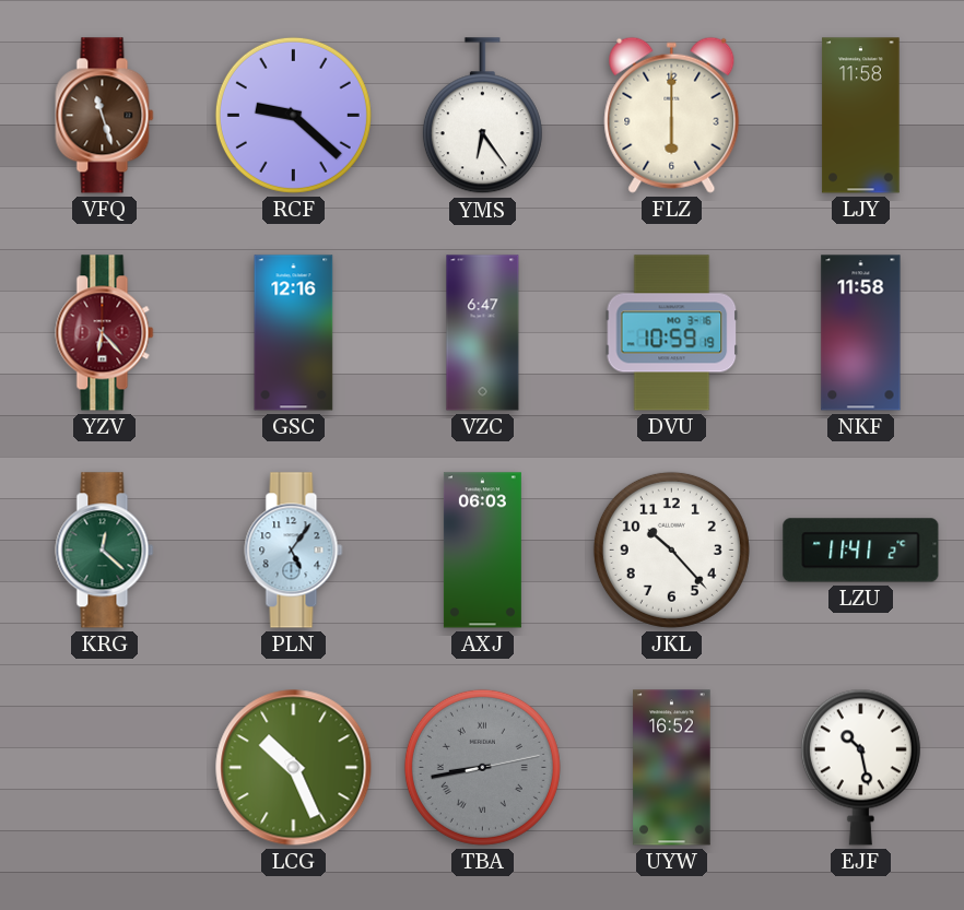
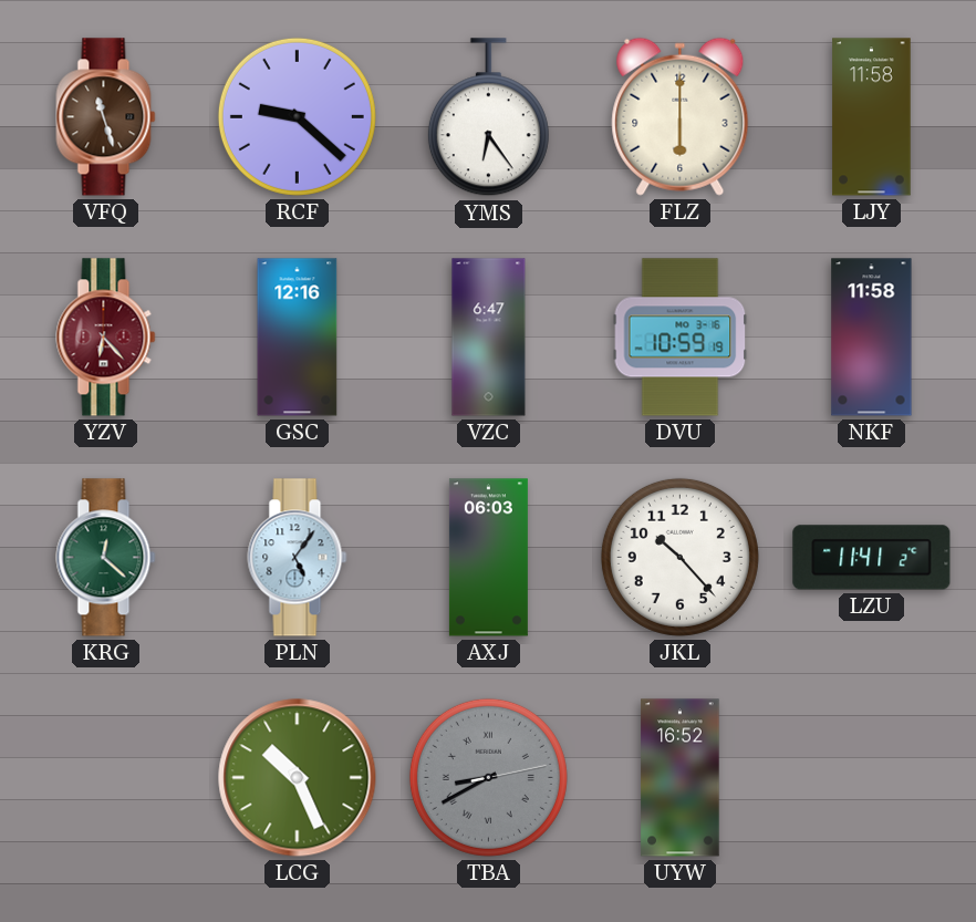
TBA: 8:43 -> 8:40 (488, 777)
EJF: 10:28 -> none (860, 767)
